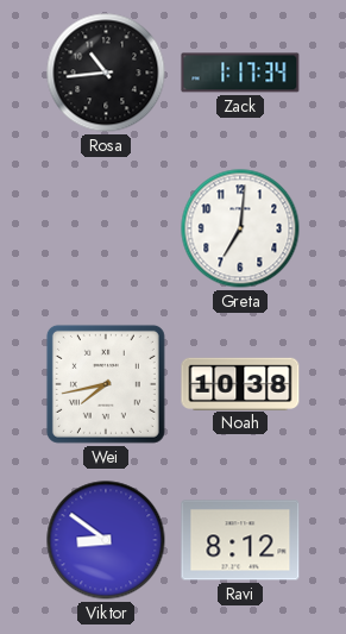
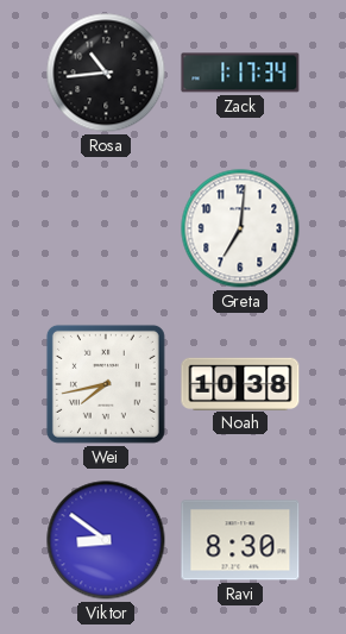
Ravi: 8:12 -> 8:30 (240, 540)
